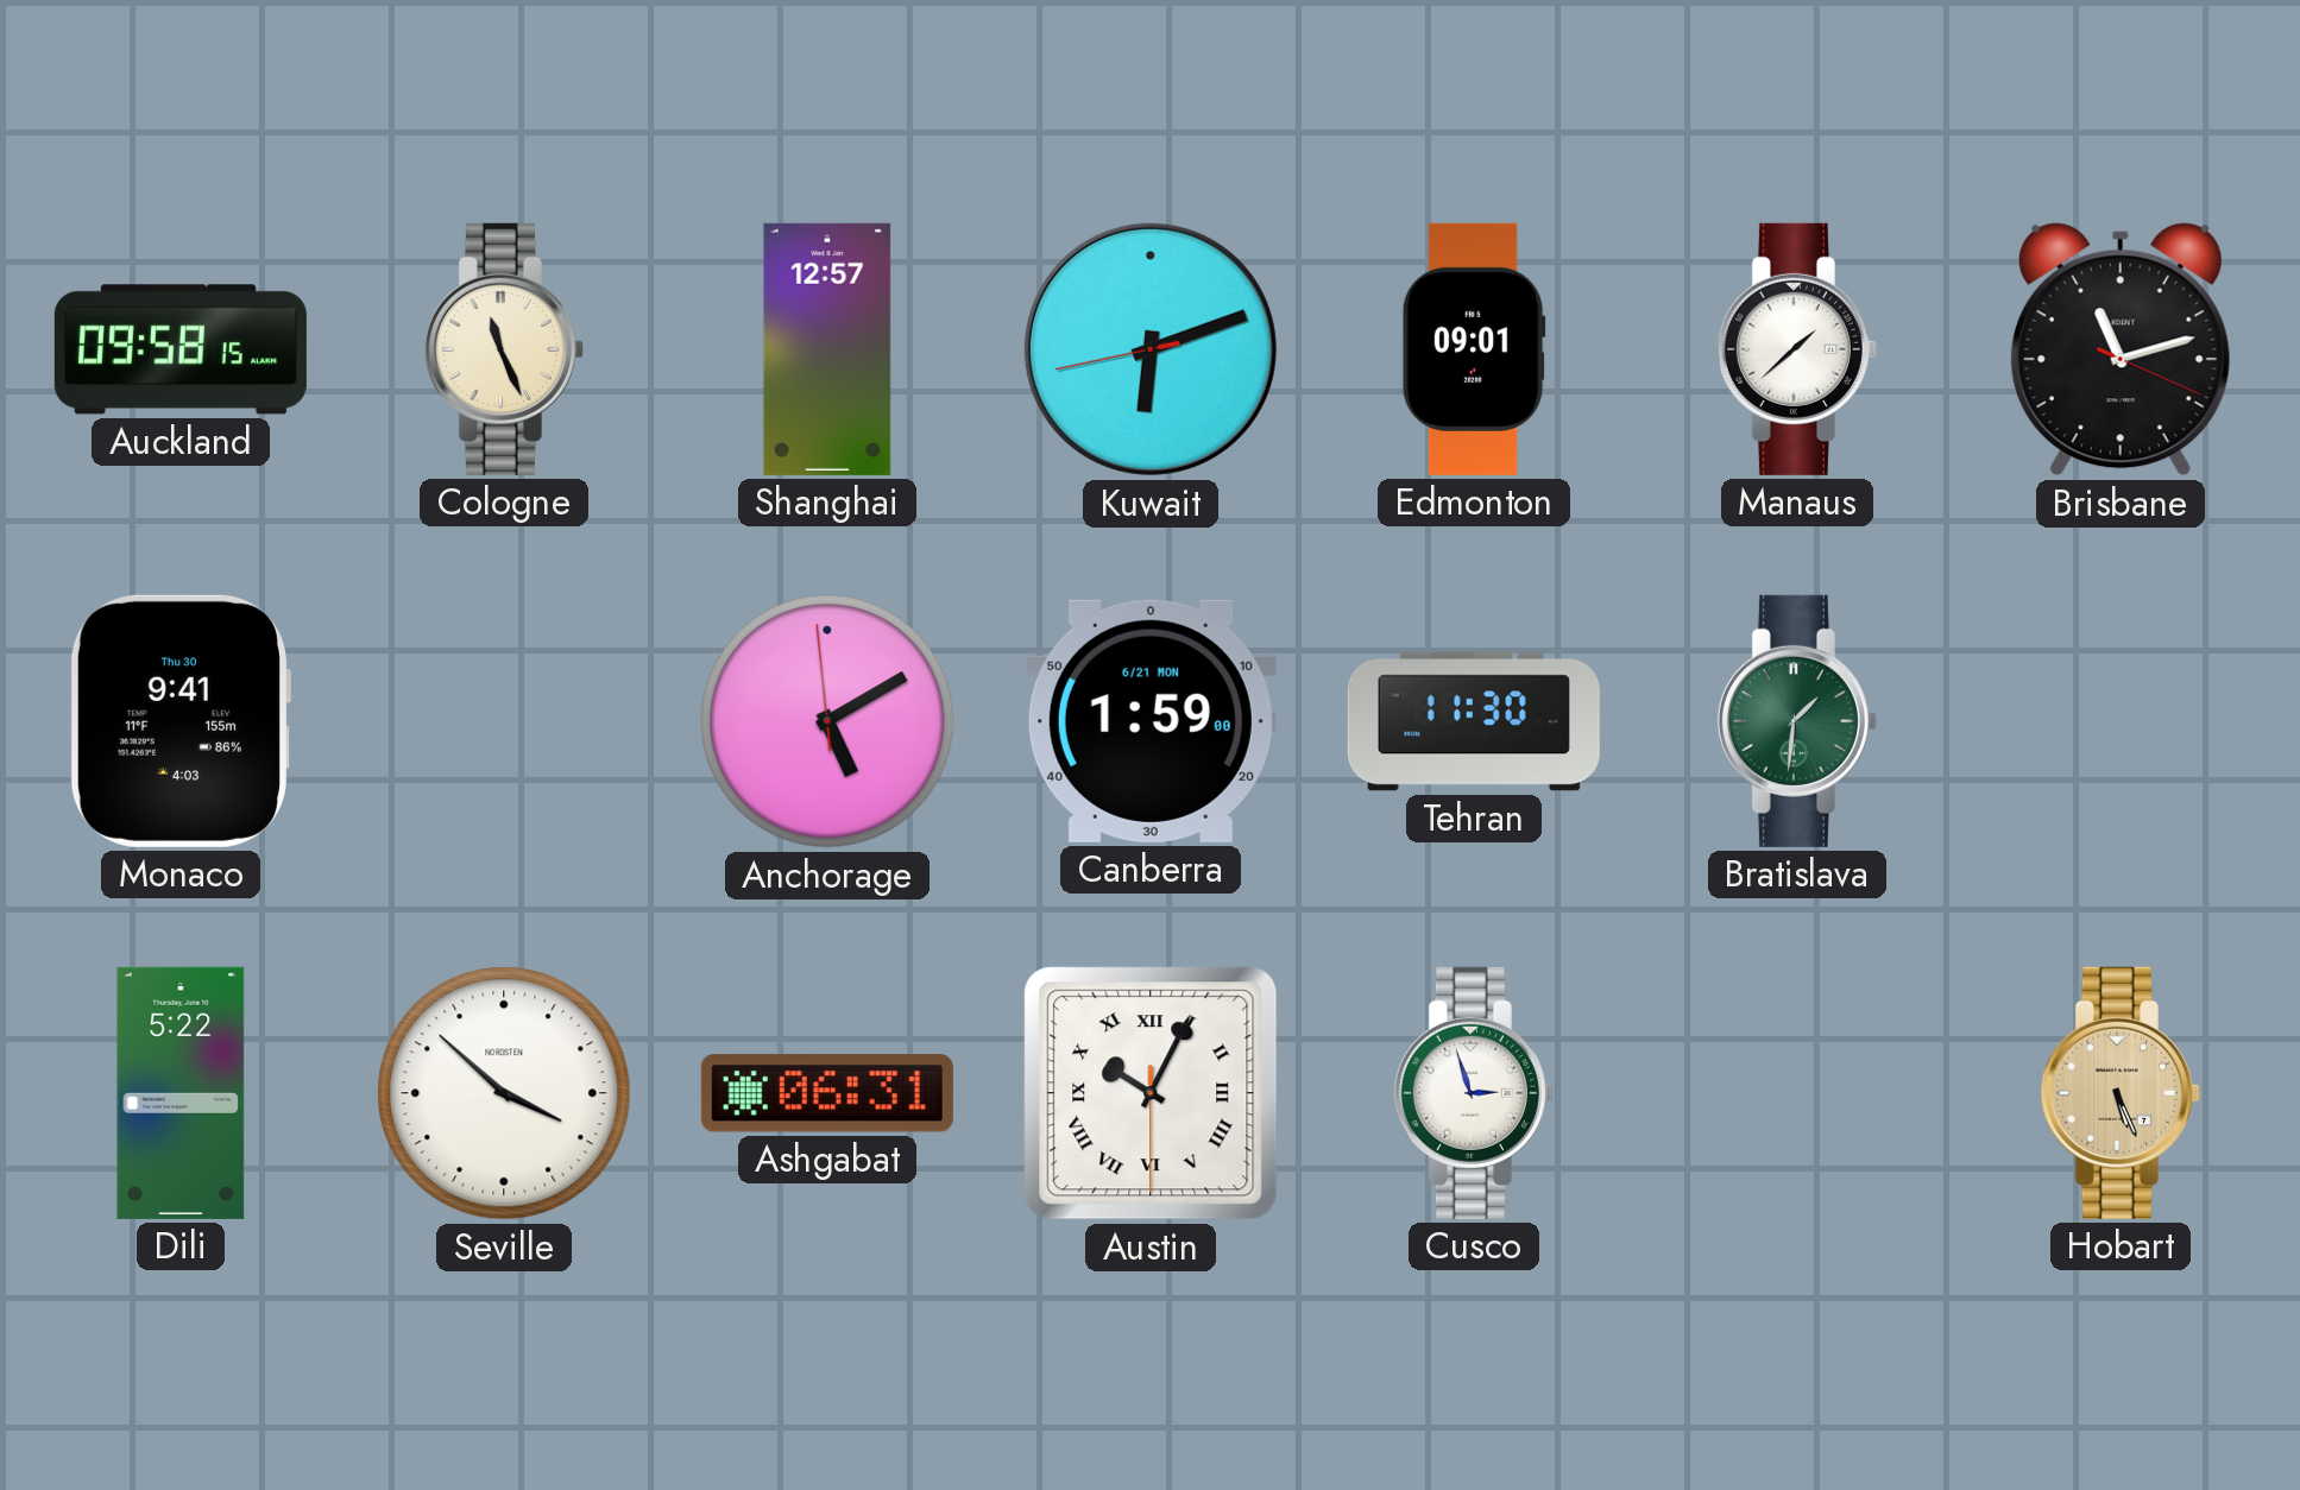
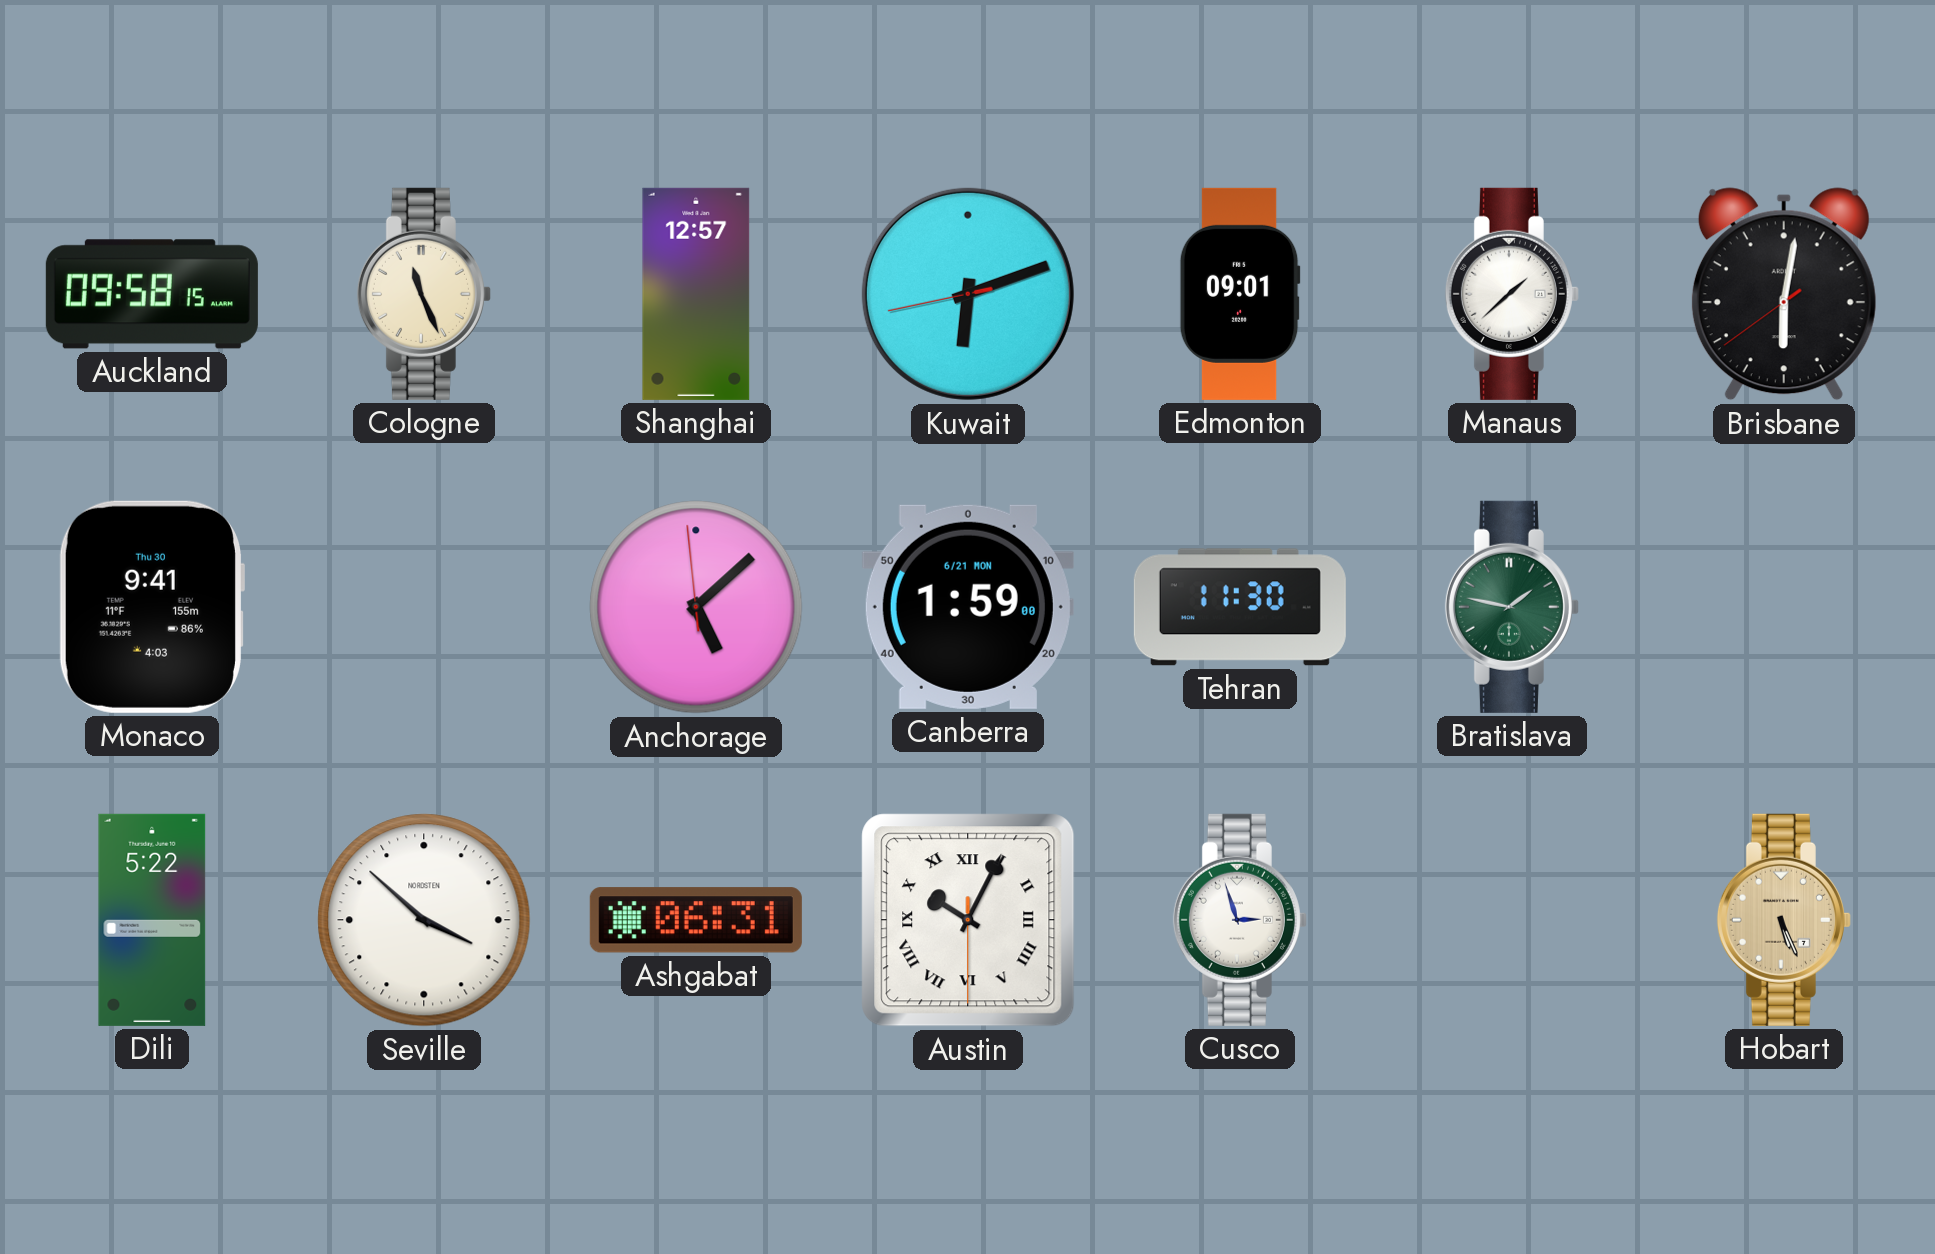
Brisbane: 11:12 -> 6:01 (1784, 294)
Anchorage: 5:09 -> 5:07 (696, 607)
Bratislava: 1:31 -> 1:47 (1512, 607)
